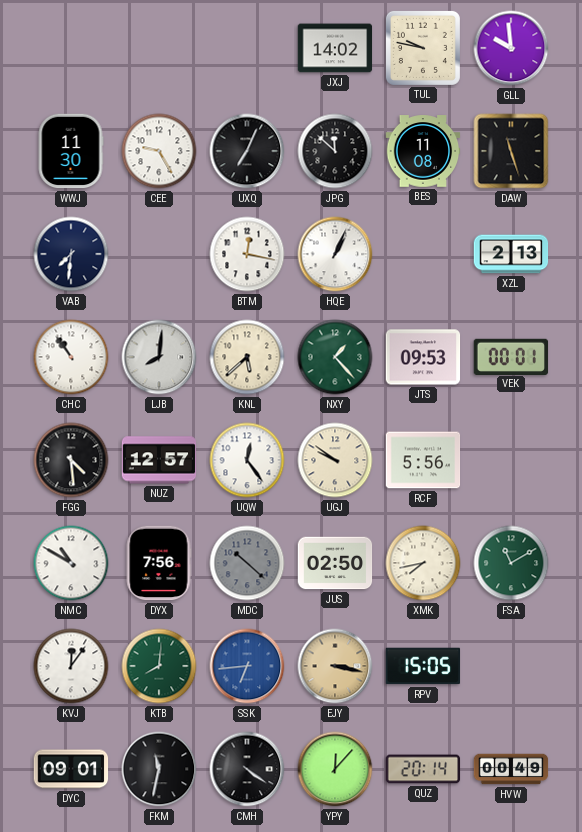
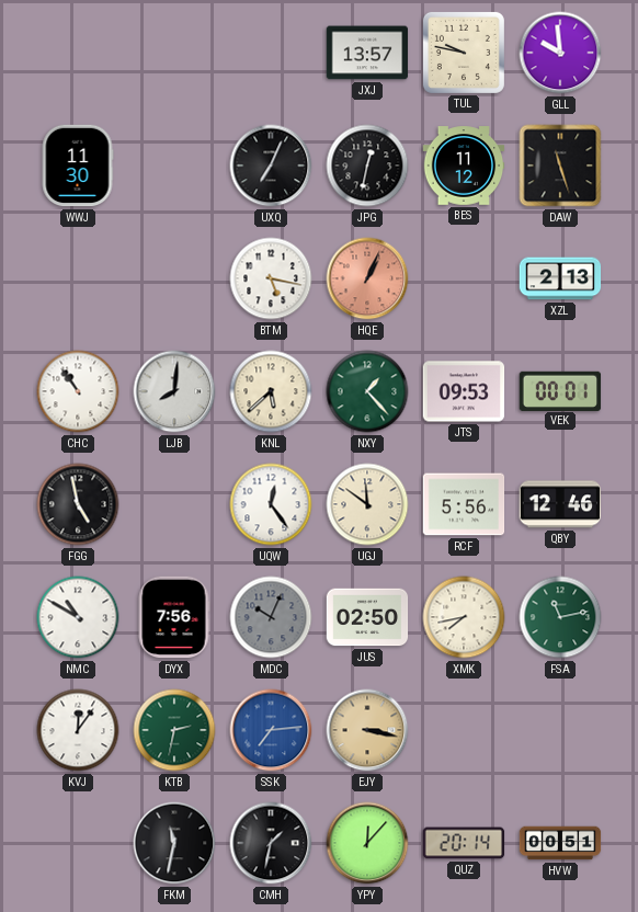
JXJ: 14:02 -> 13:57 (367, 53)
CEE: 9:25 -> none (159, 151)
JPG: 11:52 -> 12:32 (367, 166)
BES: 11:08 -> 11:12 (464, 166)
VAB: 7:31 -> none (71, 254)
BTM: 12:17 -> 5:17 (271, 278)
HQE dial: white -> salmon (367, 278)
FGG: 4:29 -> 4:58 (78, 504)
NUZ: 12:57 -> none (159, 460)
UGJ: 9:51 -> 11:51 (367, 504)
QBY: none -> 12:46 (560, 504)
MDC: 10:22 -> 10:04 (271, 617)
FSA: 11:10 -> 11:13 (560, 617)
KTB: 8:01 -> 2:32 (174, 730)
SSK: 6:44 -> 7:14 (271, 730)
RPV: 15:05 -> none (423, 666)
DYC: 09:01 -> none (71, 769)
CMH: 4:21 -> 1:32 (271, 843)
HVW: 00:49 -> 00:51 (560, 843)
